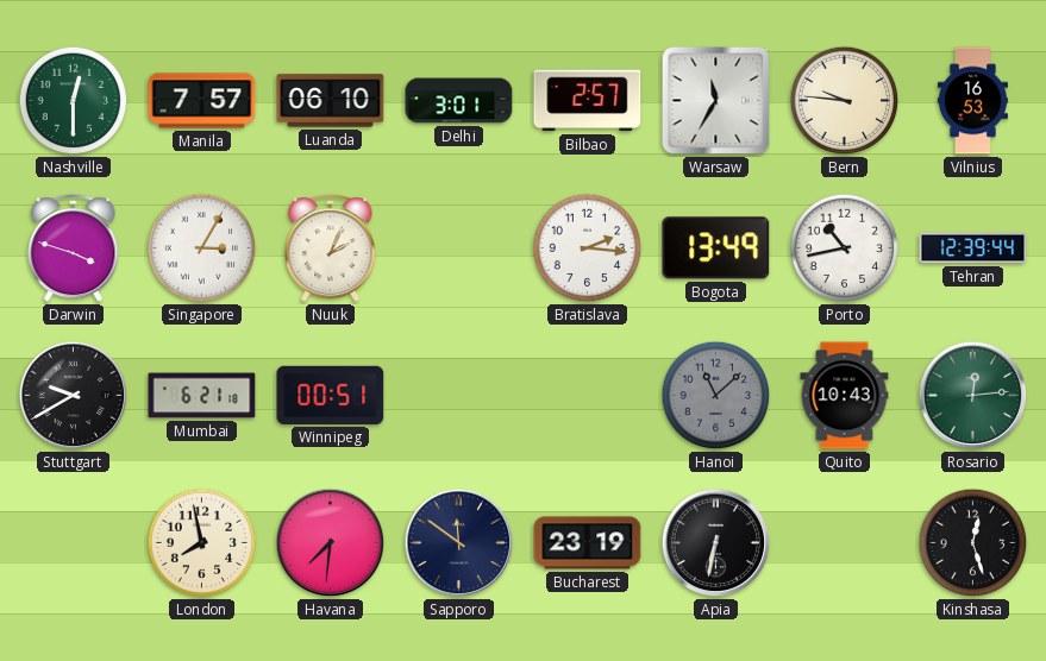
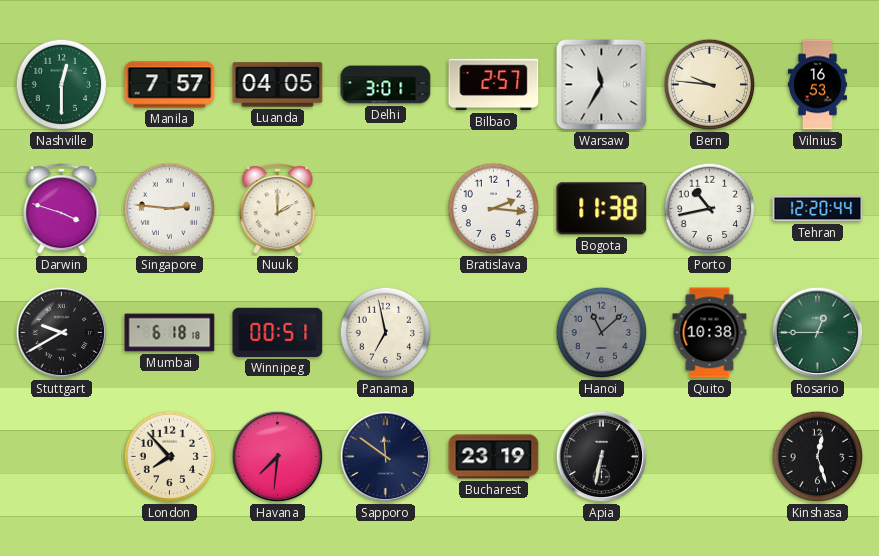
Luanda: 06:10 -> 04:05 (278, 85)
Singapore: 3:05 -> 2:46 (170, 209)
Nuuk: 2:04 -> 2:00 (278, 209)
Bogota: 13:49 -> 11:38 (602, 209)
Tehran: 12:39 -> 12:20 (818, 209)
Mumbai: 6:21 -> 6:18 (170, 333)
Panama: none -> 6:58 (386, 333)
Quito: 10:43 -> 10:38 (710, 333)
Rosario: 12:14 -> 12:45 (818, 333)
London: 7:58 -> 7:53 (170, 457)
